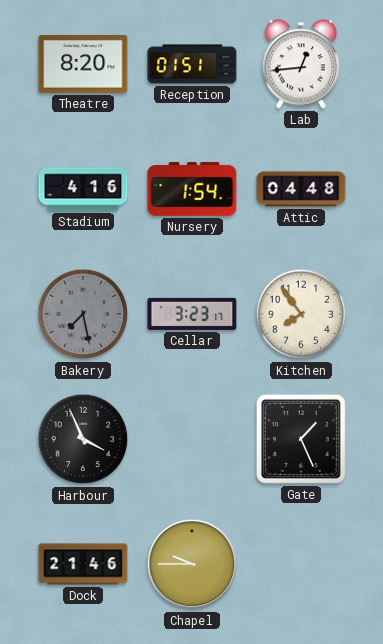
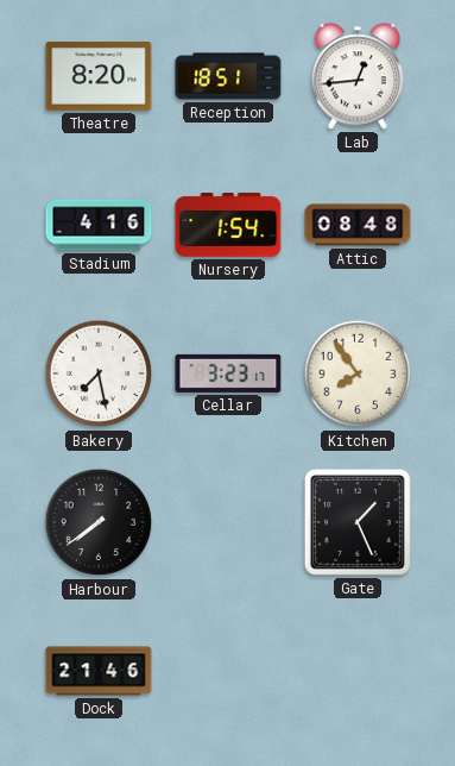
Reception: 01:51 -> 18:51 (228, 76)
Attic: 04:48 -> 08:48 (358, 225)
Bakery dial: grey -> white (99, 373)
Harbour: 3:56 -> 7:39 (99, 522)
Chapel: 9:45 -> none (192, 564)
